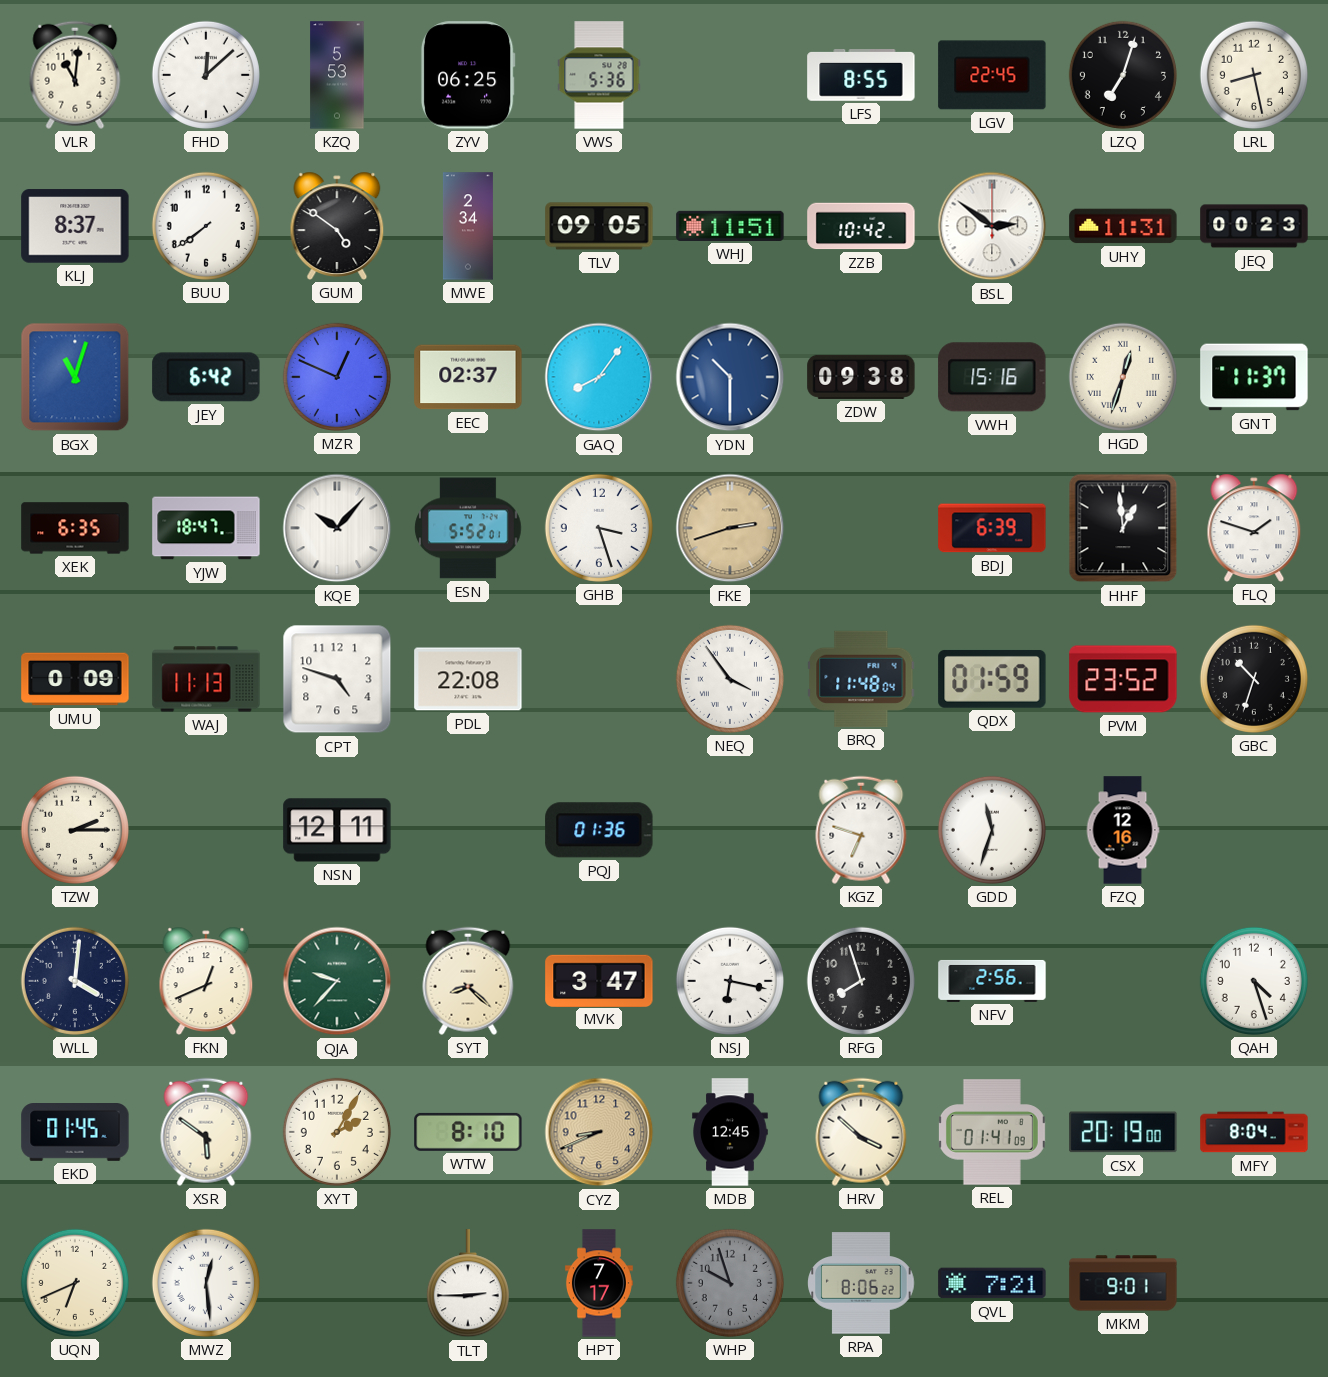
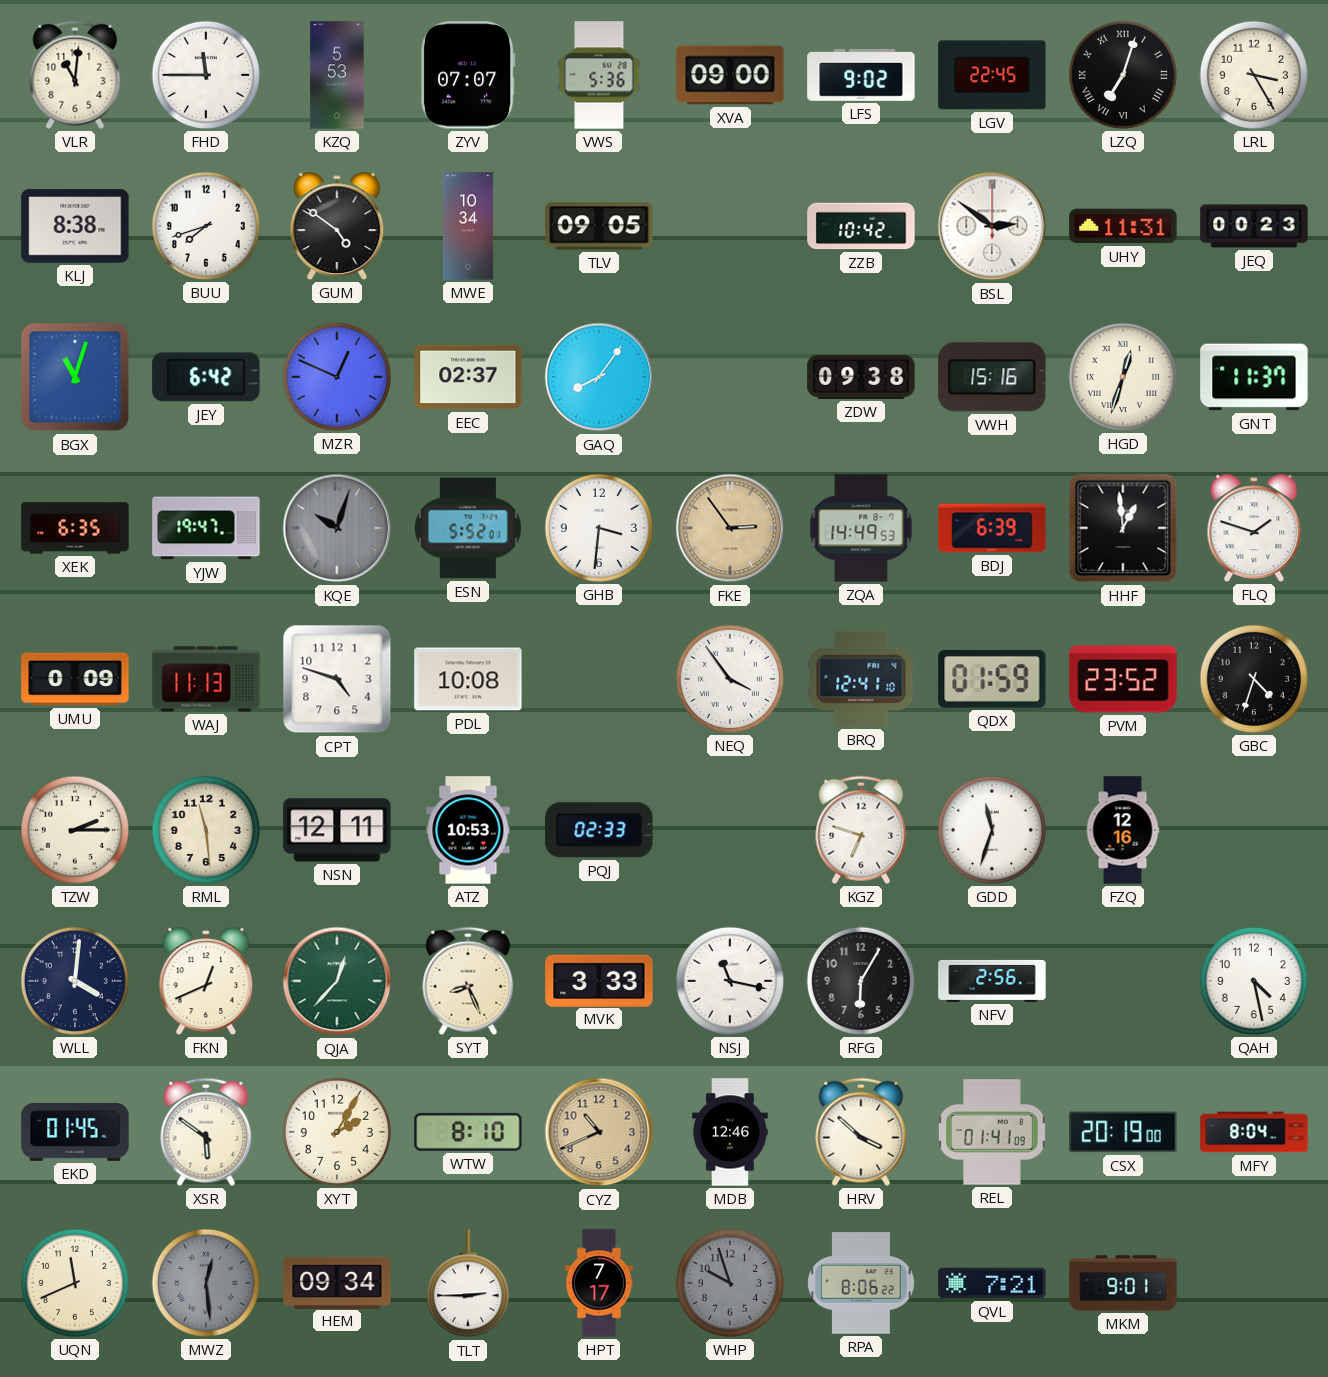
FHD: 12:08 -> 11:45 (206, 75)
ZYV: 06:25 -> 07:07 (468, 75)
XVA: none -> 09:00 (730, 75)
LFS: 8:55 -> 9:02 (861, 76)
LZQ numerals: Arabic -> Roman (1123, 75)
LRL: 8:28 -> 3:25 (1254, 75)
KLJ: 8:37 -> 8:38 (75, 226)
BUU: 7:39 -> 7:42 (206, 226)
MWE: 2:34 -> 10:34 (468, 226)
WHJ: 11:51 -> none (730, 226)
YDN: 10:30 -> none (730, 377)
YJW: 18:47 -> 19:47 (206, 528)
KQE: 10:07 -> 10:03 (337, 528)
KQE dial: white -> grey (337, 528)
GHB: 3:27 -> 3:31 (599, 528)
FKE: 2:42 -> 2:54 (730, 528)
ZQA: none -> 14:49 (861, 528)
PDL: 22:08 -> 10:08 (468, 679)
BRQ: 11:48 -> 12:41 (861, 679)
GBC: 10:33 -> 4:33 (1254, 679)
RML: none -> 11:29 (206, 830)
ATZ: none -> 10:53 (468, 830)
PQJ: 01:36 -> 02:33 (599, 830)
QJA: 9:37 -> 12:37 (337, 981)
SYT: 8:22 -> 8:26 (468, 981)
MVK: 3:47 -> 3:33 (599, 980)
NSJ: 6:17 -> 11:17 (730, 981)
RFG: 7:57 -> 6:05 (861, 981)
QAH: 4:27 -> 4:28 (1254, 981)
CYZ: 8:41 -> 10:41 (599, 1132)
MDB: 12:45 -> 12:46 (730, 1132)
UQN: 6:41 -> 11:41 (75, 1283)
MWZ dial: white -> grey (206, 1283)
HEM: none -> 09:34 (337, 1282)
